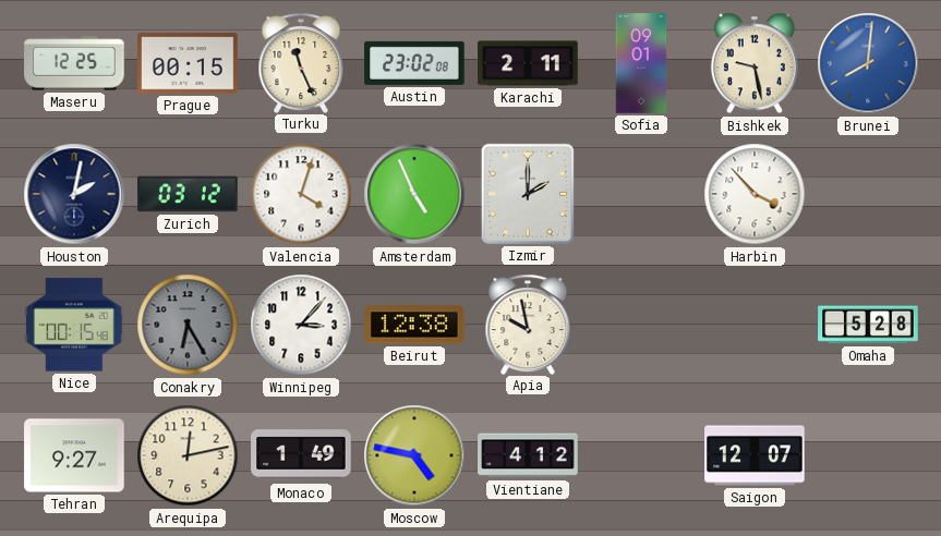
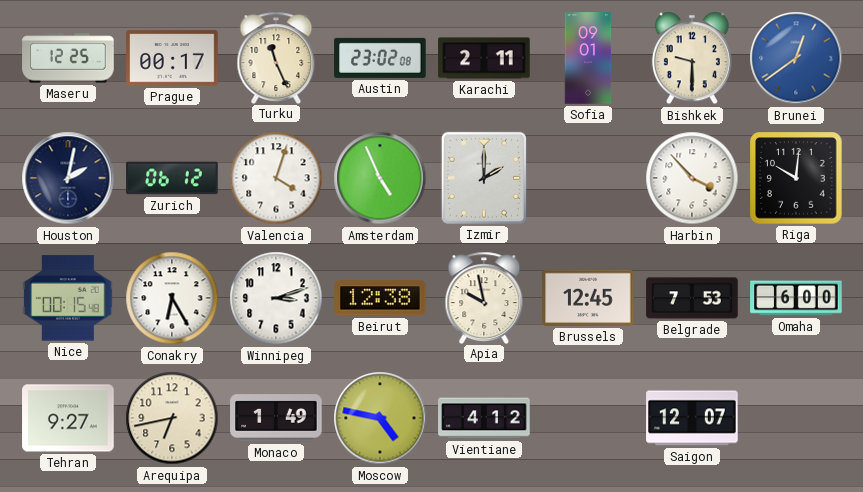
Prague: 00:15 -> 00:17 (172, 58)
Bishkek: 9:28 -> 9:30 (692, 58)
Brunei: 8:01 -> 12:39 (796, 58)
Zurich: 03:12 -> 06:12 (172, 178)
Riga: none -> 10:01 (796, 178)
Conakry dial: grey -> white (172, 298)
Winnipeg: 3:07 -> 3:12 (276, 298)
Brussels: none -> 12:45 (588, 298)
Belgrade: none -> 7:53 (692, 298)
Omaha: 5:28 -> 6:00 (796, 298)
Arequipa: 12:13 -> 6:43 (172, 418)
